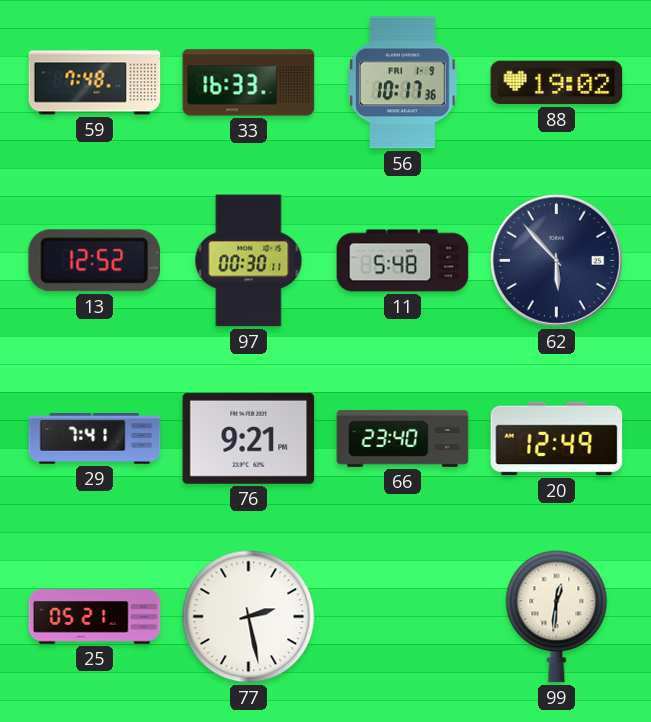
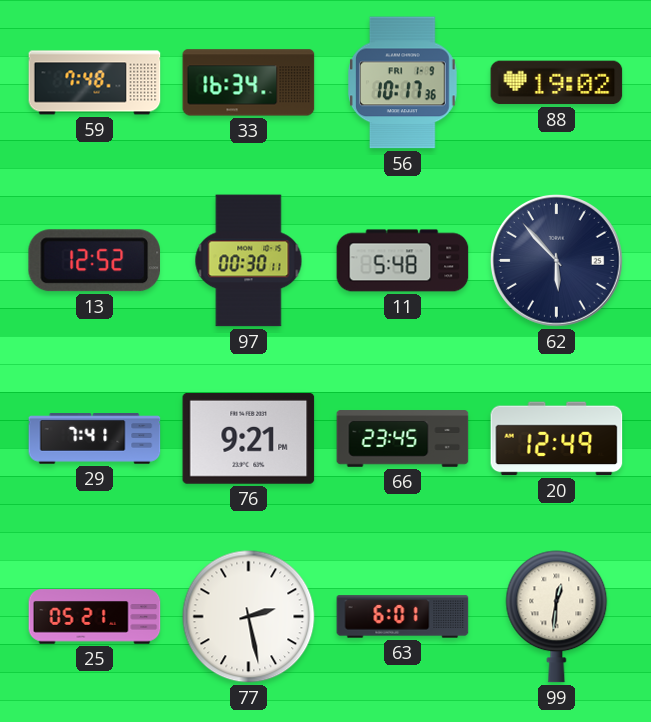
33: 16:33 -> 16:34 (249, 83)
66: 23:40 -> 23:45 (403, 439)
63: none -> 6:01 (403, 617)
